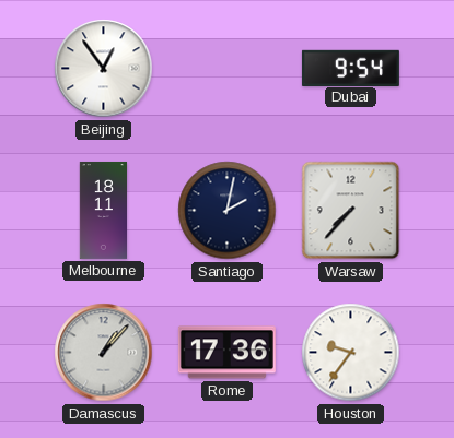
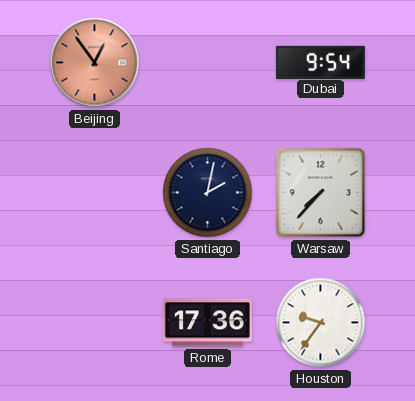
Beijing dial: white -> salmon (95, 63)
Melbourne: 18:11 -> none (104, 210)
Damascus: 1:07 -> none (104, 353)
